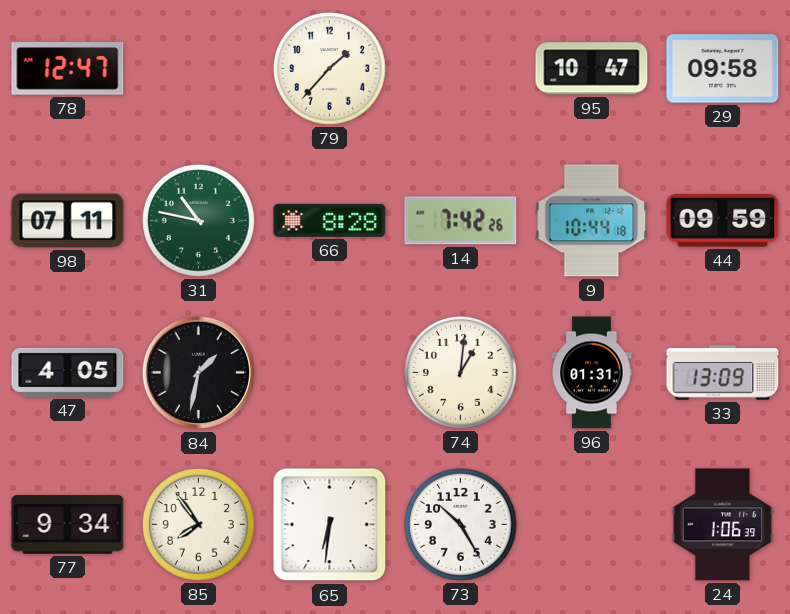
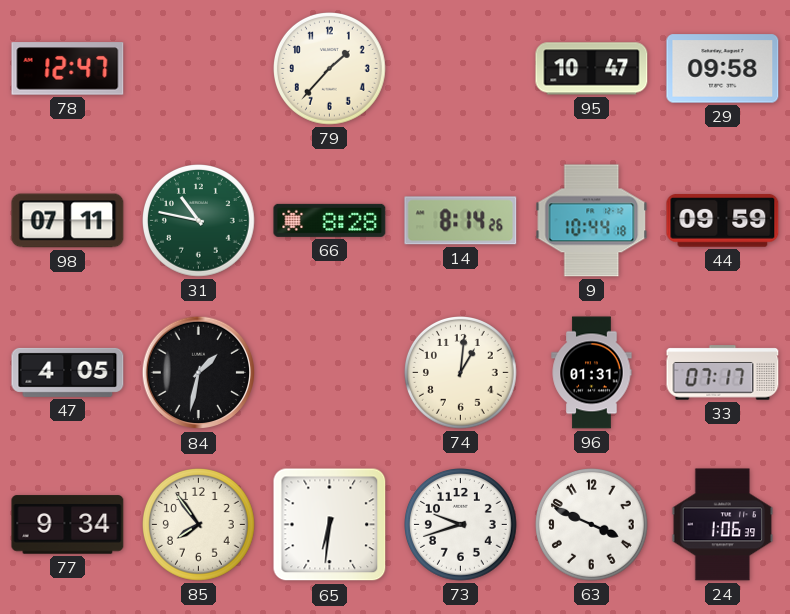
14: 7:42 -> 8:14 (461, 221)
33: 13:09 -> 07:17 (723, 373)
73: 10:25 -> 9:42 (461, 525)
63: none -> 3:49 (592, 525)
